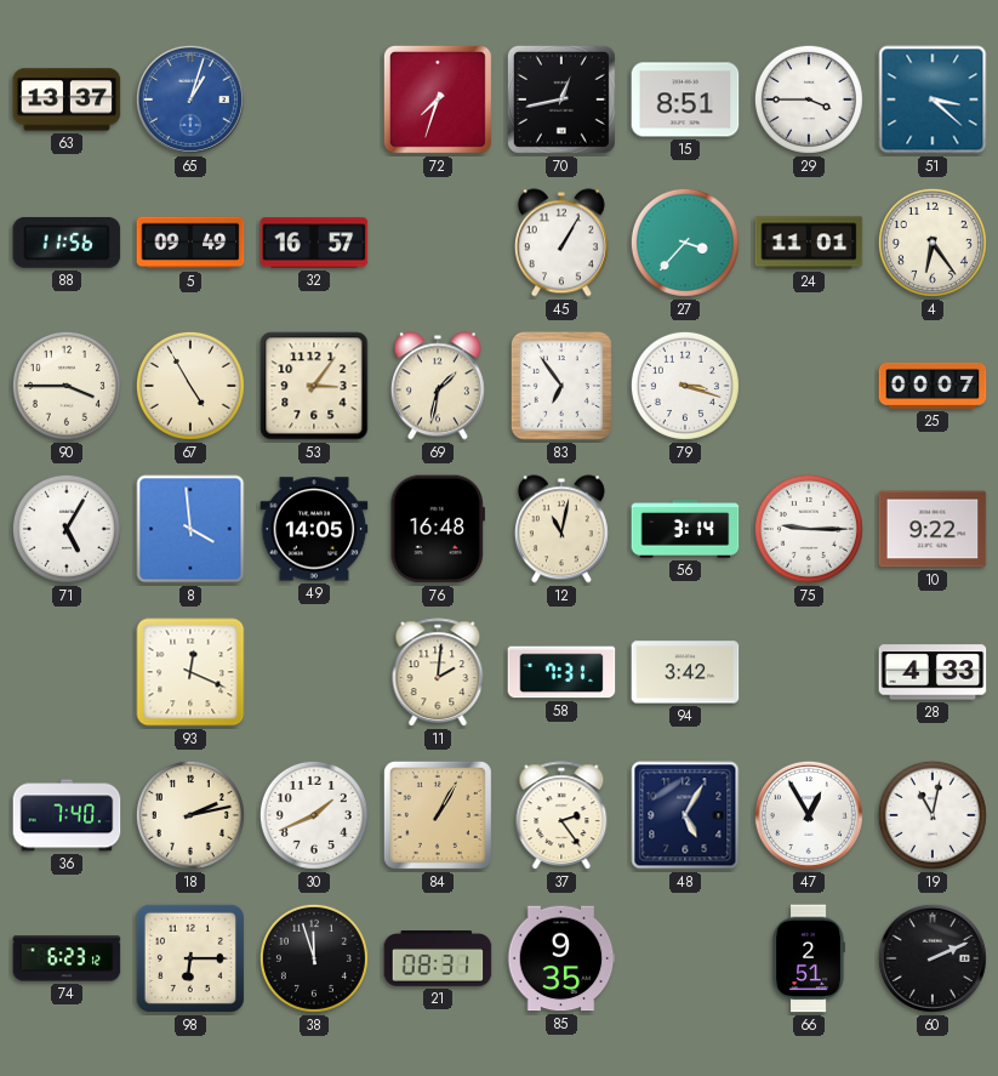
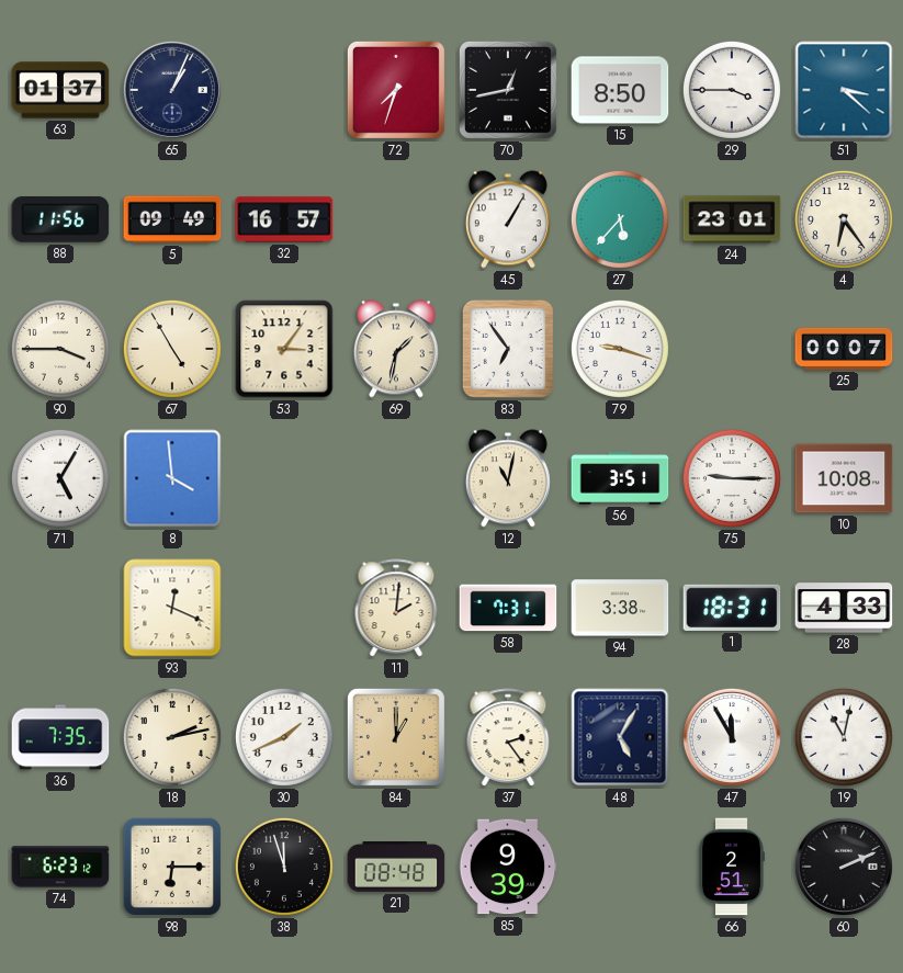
63: 13:37 -> 01:37 (60, 90)
65: 1:03 -> 1:04 (172, 90)
65 dial: blue -> navy (172, 90)
15: 8:51 -> 8:50 (620, 90)
27: 3:37 -> 5:37 (620, 219)
24: 11:01 -> 23:01 (732, 219)
79: 3:18 -> 9:18 (620, 349)
49: 14:05 -> none (314, 529)
76: 16:48 -> none (438, 529)
56: 3:14 -> 3:51 (620, 478)
10: 9:22 -> 10:08 (844, 478)
94: 3:42 -> 3:38 (620, 608)
1: none -> 18:31 (732, 608)
36: 7:40 -> 7:35 (60, 737)
84: 1:05 -> 1:00 (396, 737)
47: 12:55 -> 11:55 (732, 737)
21: 08:31 -> 08:48 (396, 868)
85: 9:35 -> 9:39 (508, 867)
